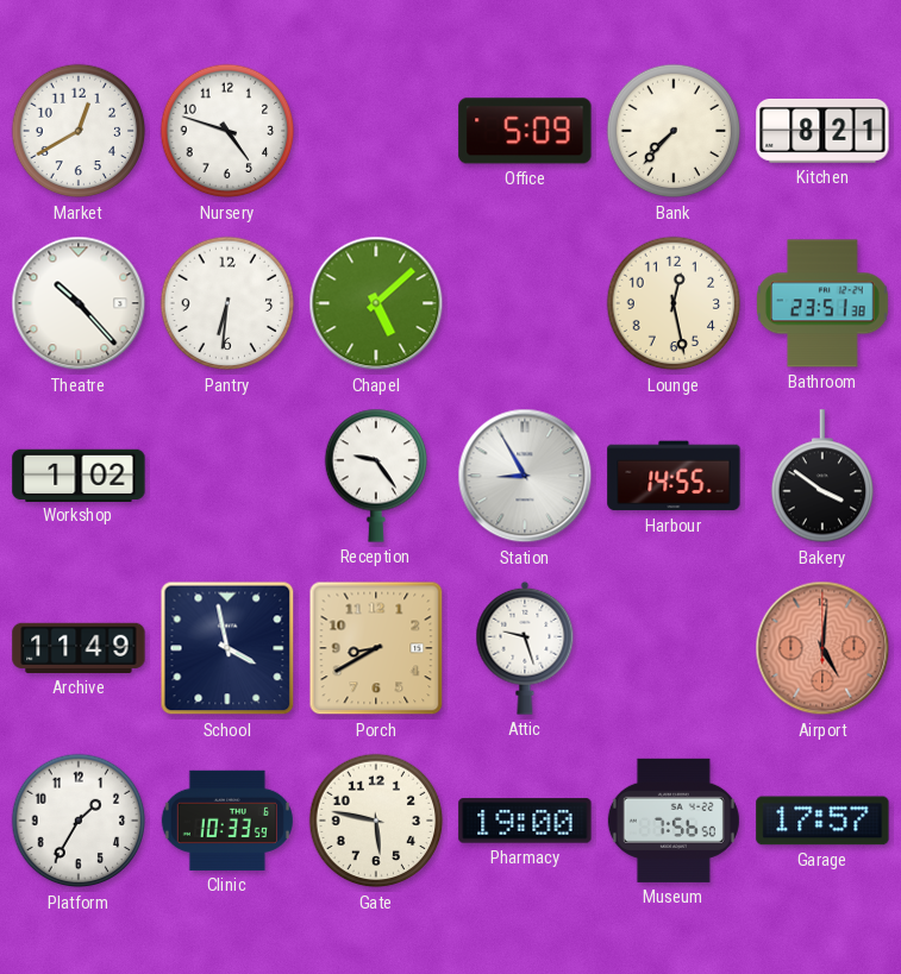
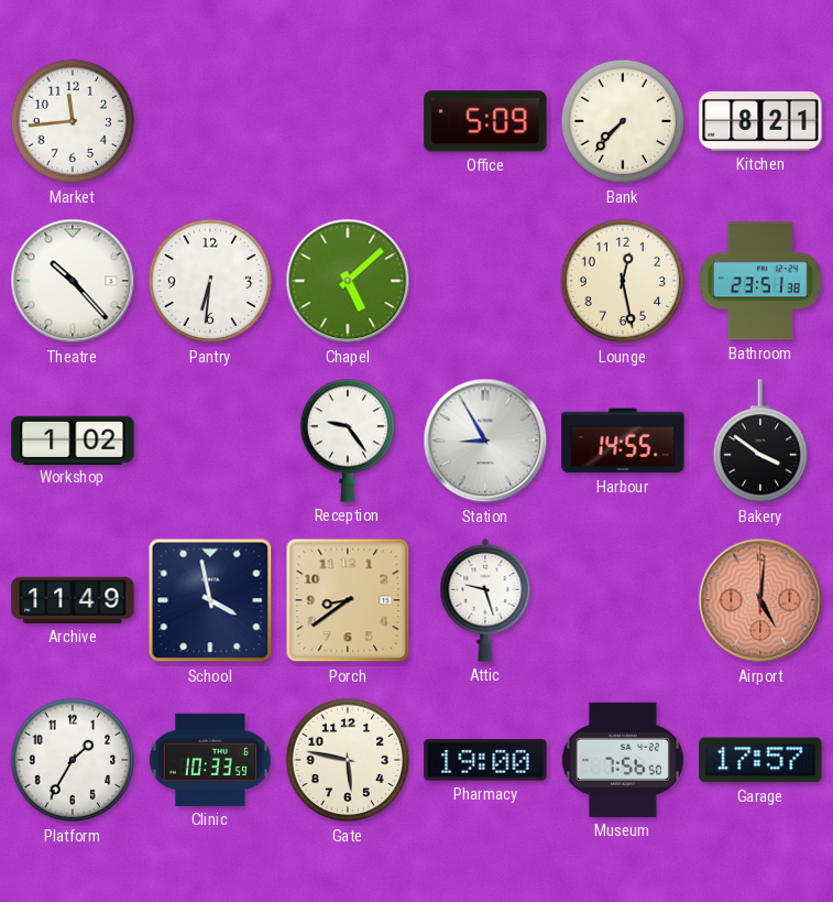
Market: 12:40 -> 11:44 (73, 121)
Nursery: 4:48 -> none (227, 131)
Porch: 8:40 -> 8:39 (348, 600)
